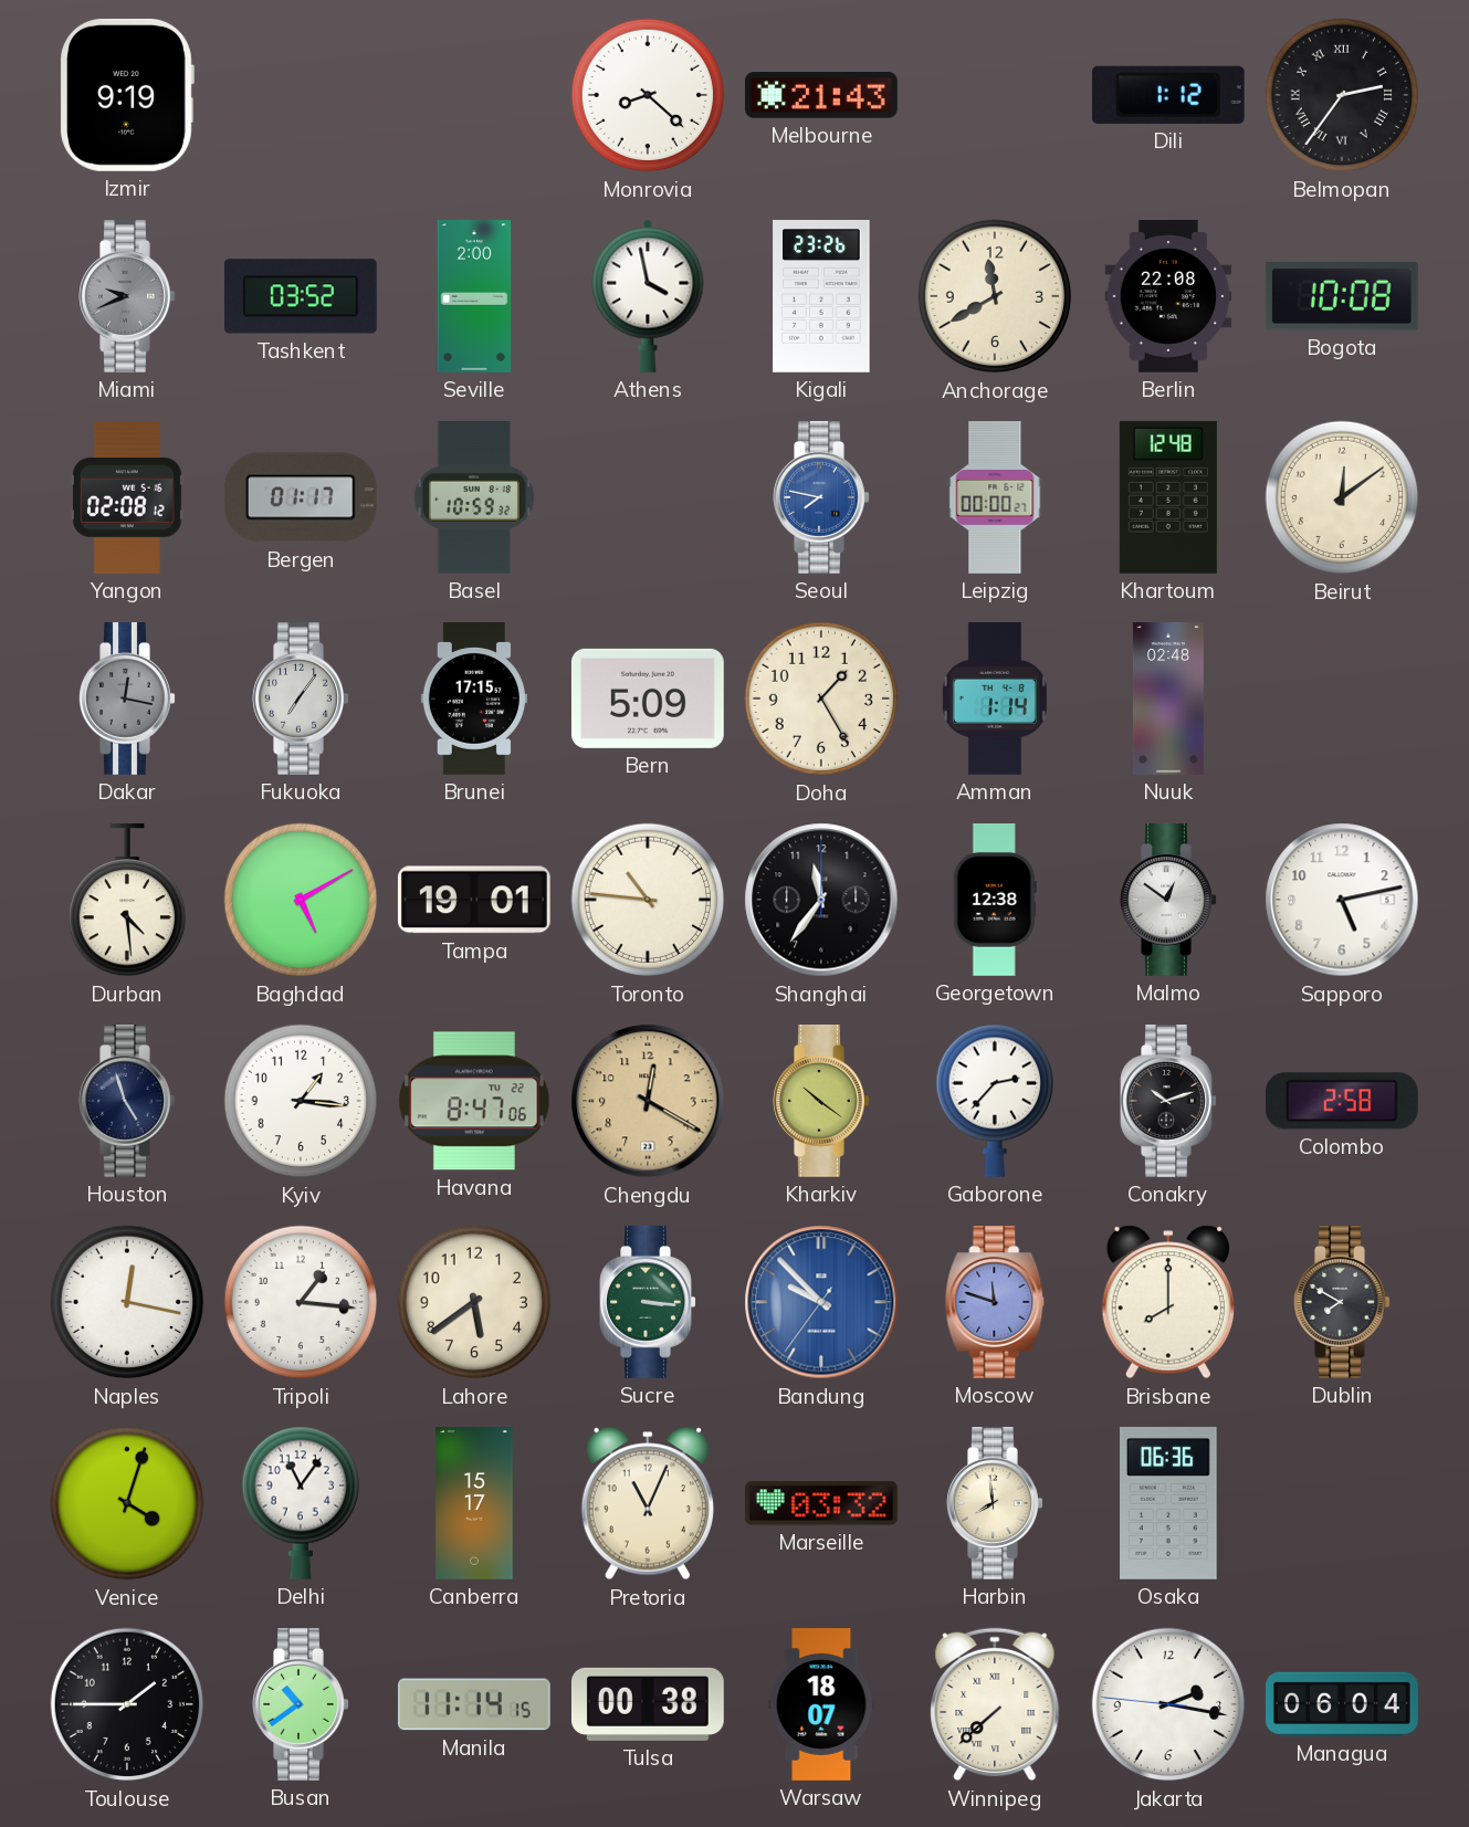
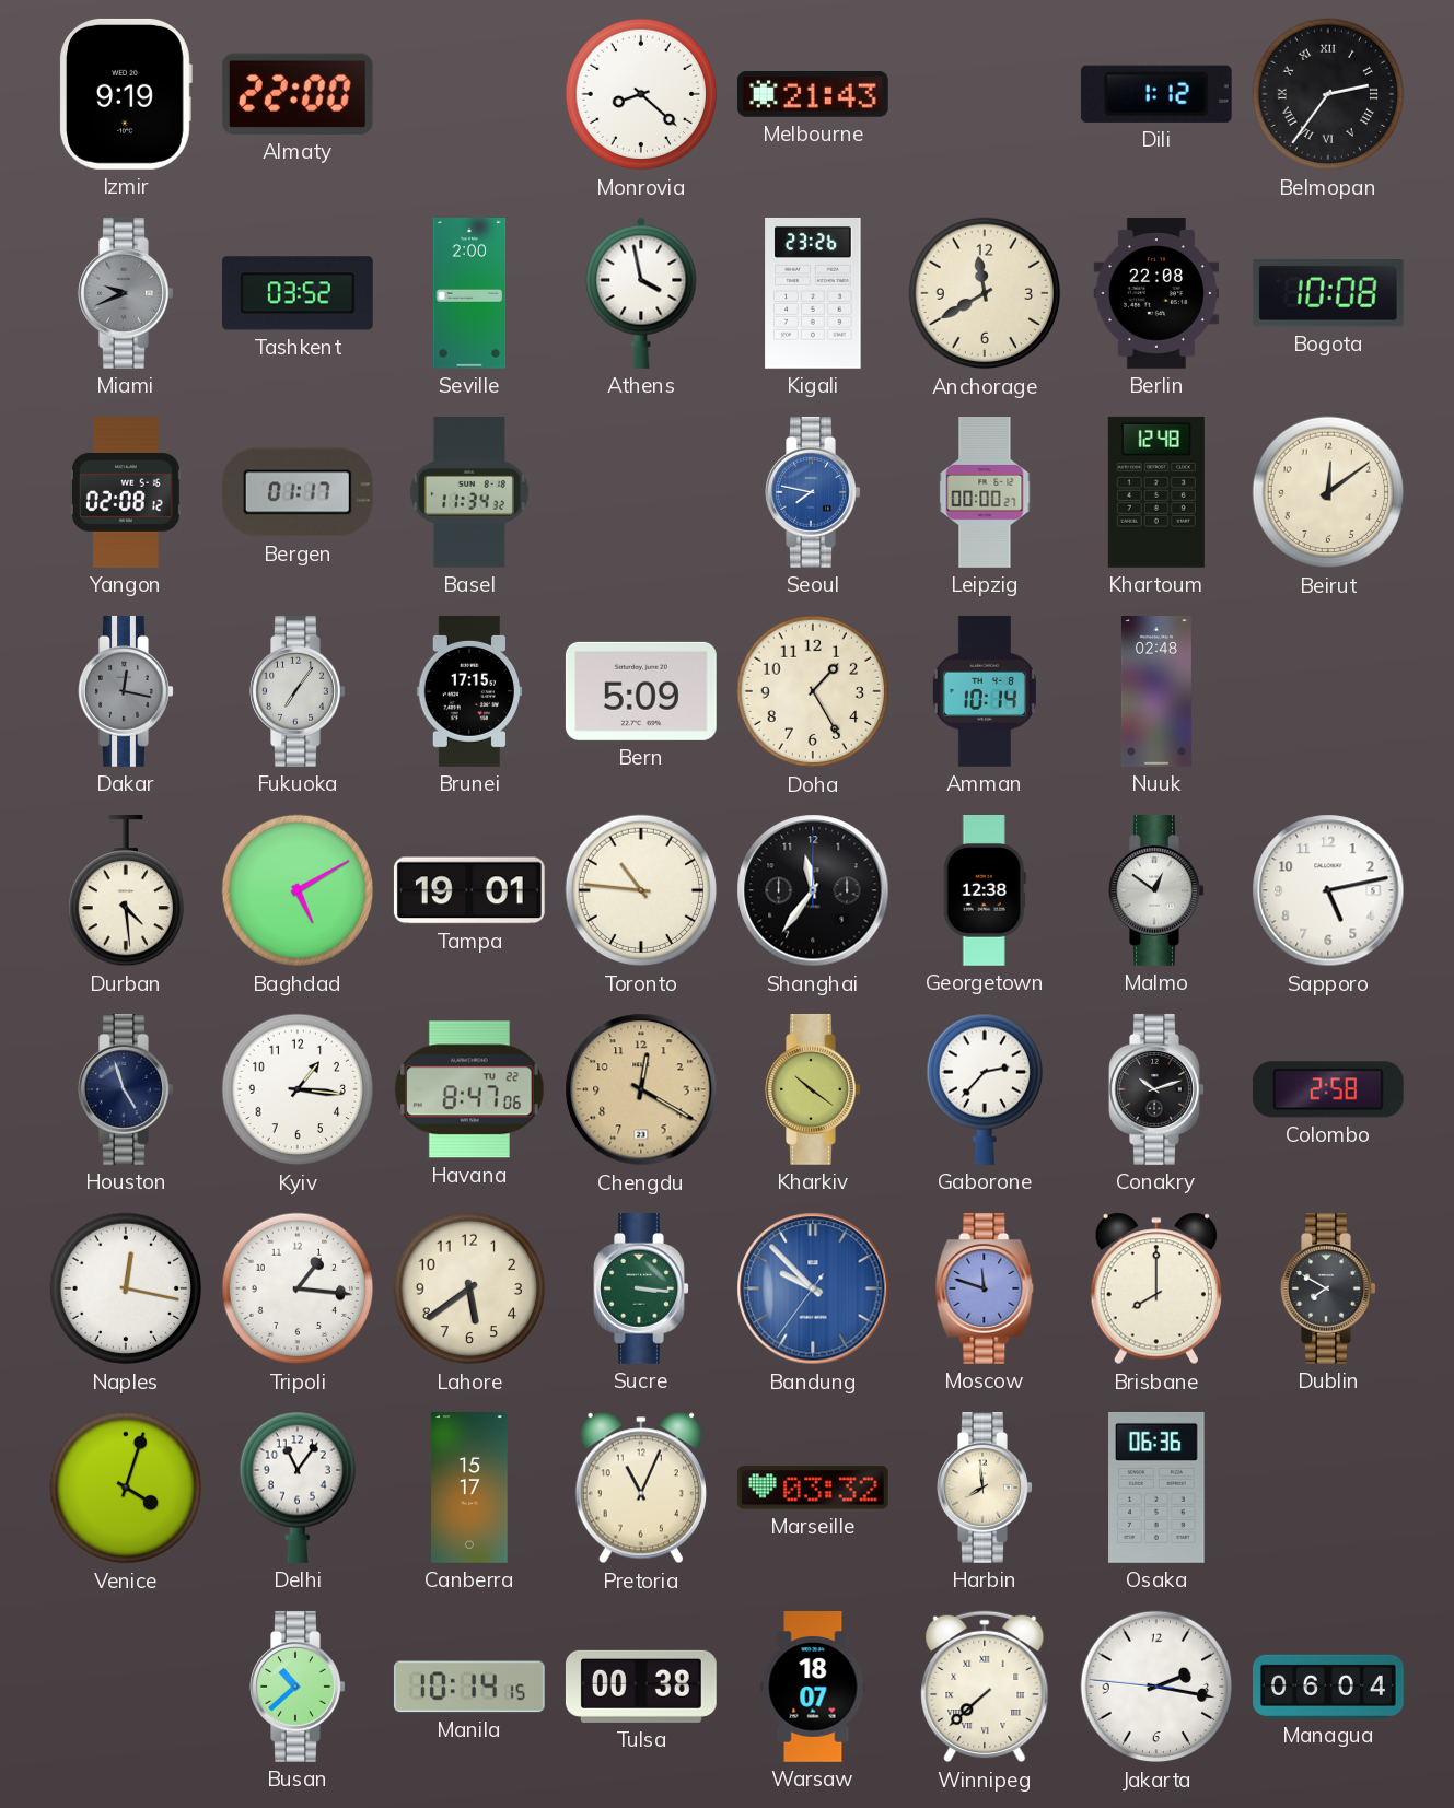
Almaty: none -> 22:00 (298, 94)
Basel: 10:59 -> 11:34 (469, 493)
Amman: 1:14 -> 10:14 (985, 691)
Toulouse: 1:45 -> none (127, 1704)
Busan: 10:39 -> 10:38 (298, 1687)
Manila: 11:14 -> 10:14 (469, 1687)
